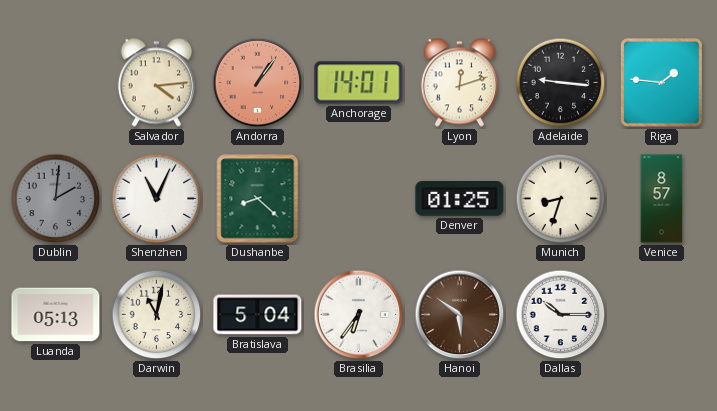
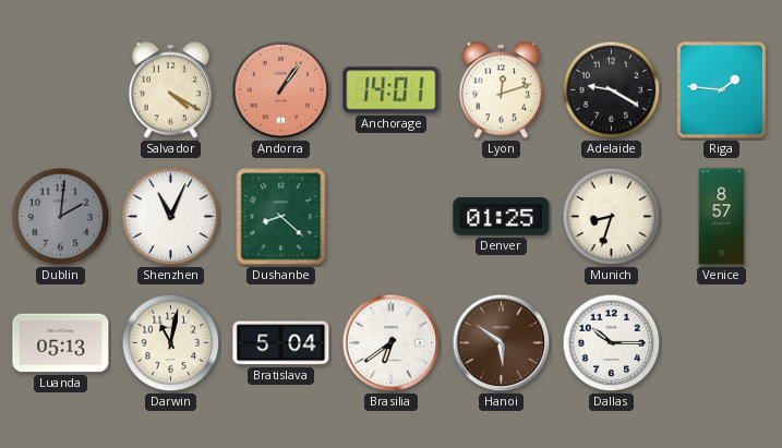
Salvador: 4:14 -> 4:20 (170, 90)
Adelaide: 9:16 -> 9:20 (612, 90)
Brasilia: 6:36 -> 6:39 (392, 343)
